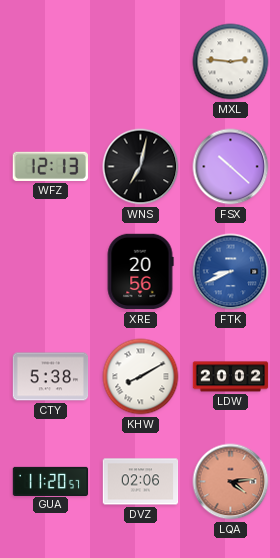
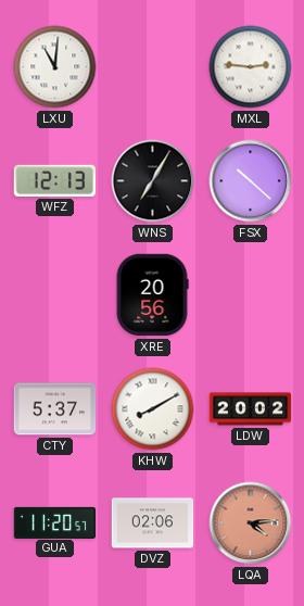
LXU: none -> 11:01 (55, 67)
WNS: 7:02 -> 7:05 (153, 181)
FTK: 8:41 -> none (231, 272)
CTY: 5:38 -> 5:37 (55, 409)
